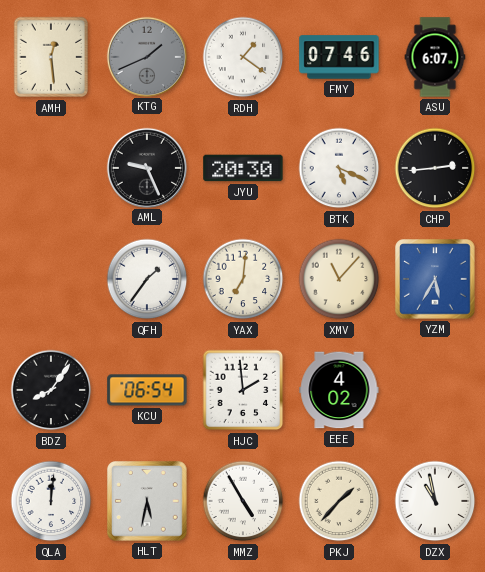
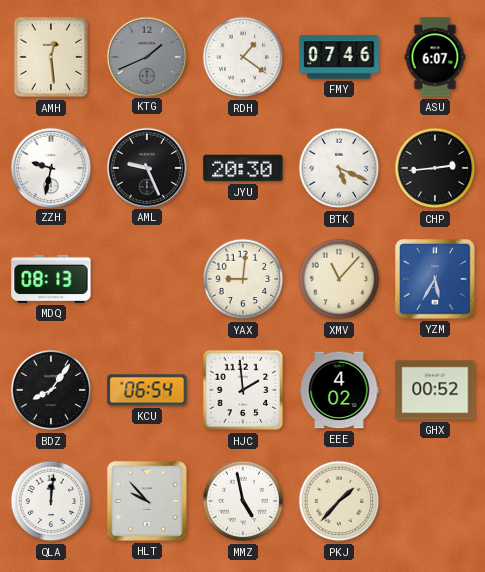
ZZH: none -> 9:32 (50, 167)
MDQ: none -> 08:13 (51, 279)
QFH: 1:36 -> none (147, 279)
YAX: 7:01 -> 9:01 (243, 279)
GHX: none -> 00:52 (435, 390)
HLT: 5:32 -> 9:53 (147, 501)
MMZ: 4:55 -> 4:58 (243, 501)
DZX: 10:58 -> none (435, 501)
